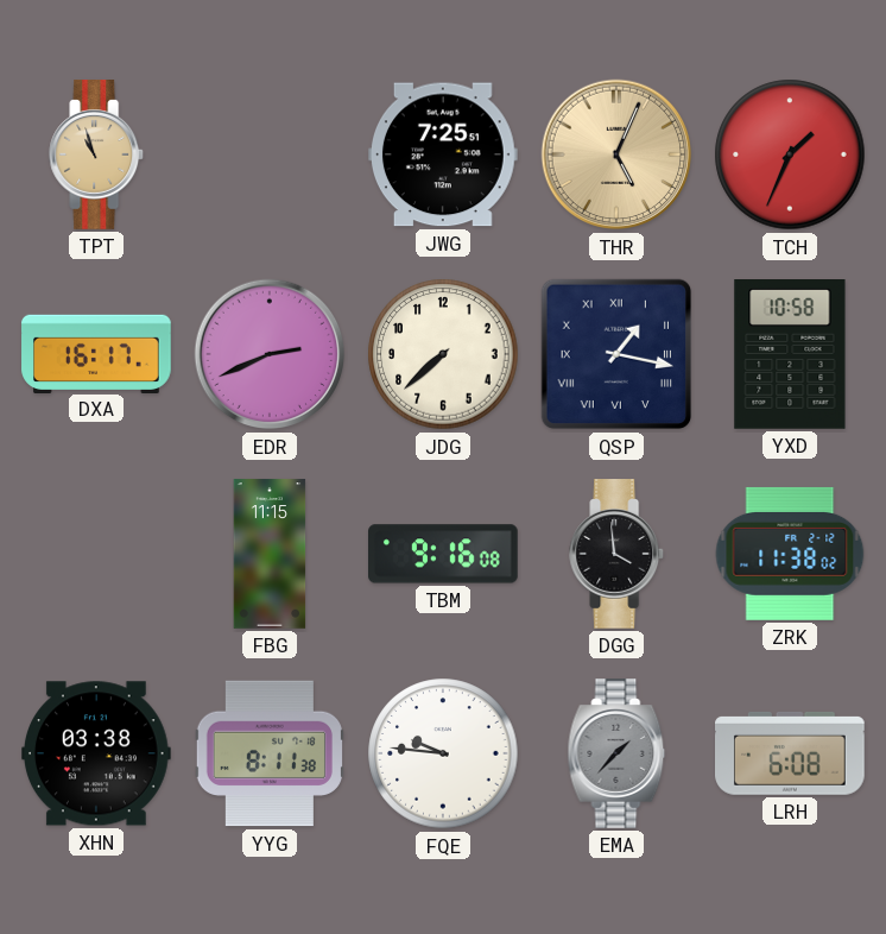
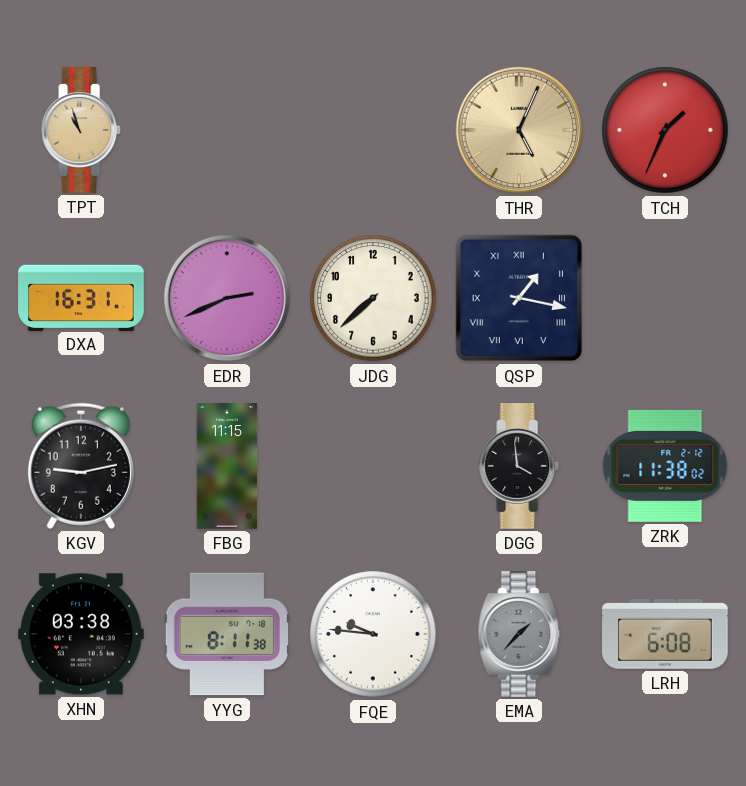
JWG: 7:25 -> none (443, 154)
DXA: 16:17 -> 16:31 (81, 297)
YXD: 10:58 -> none (790, 354)
KGV: none -> 9:13 (81, 466)
TBM: 9:16 -> none (444, 554)
